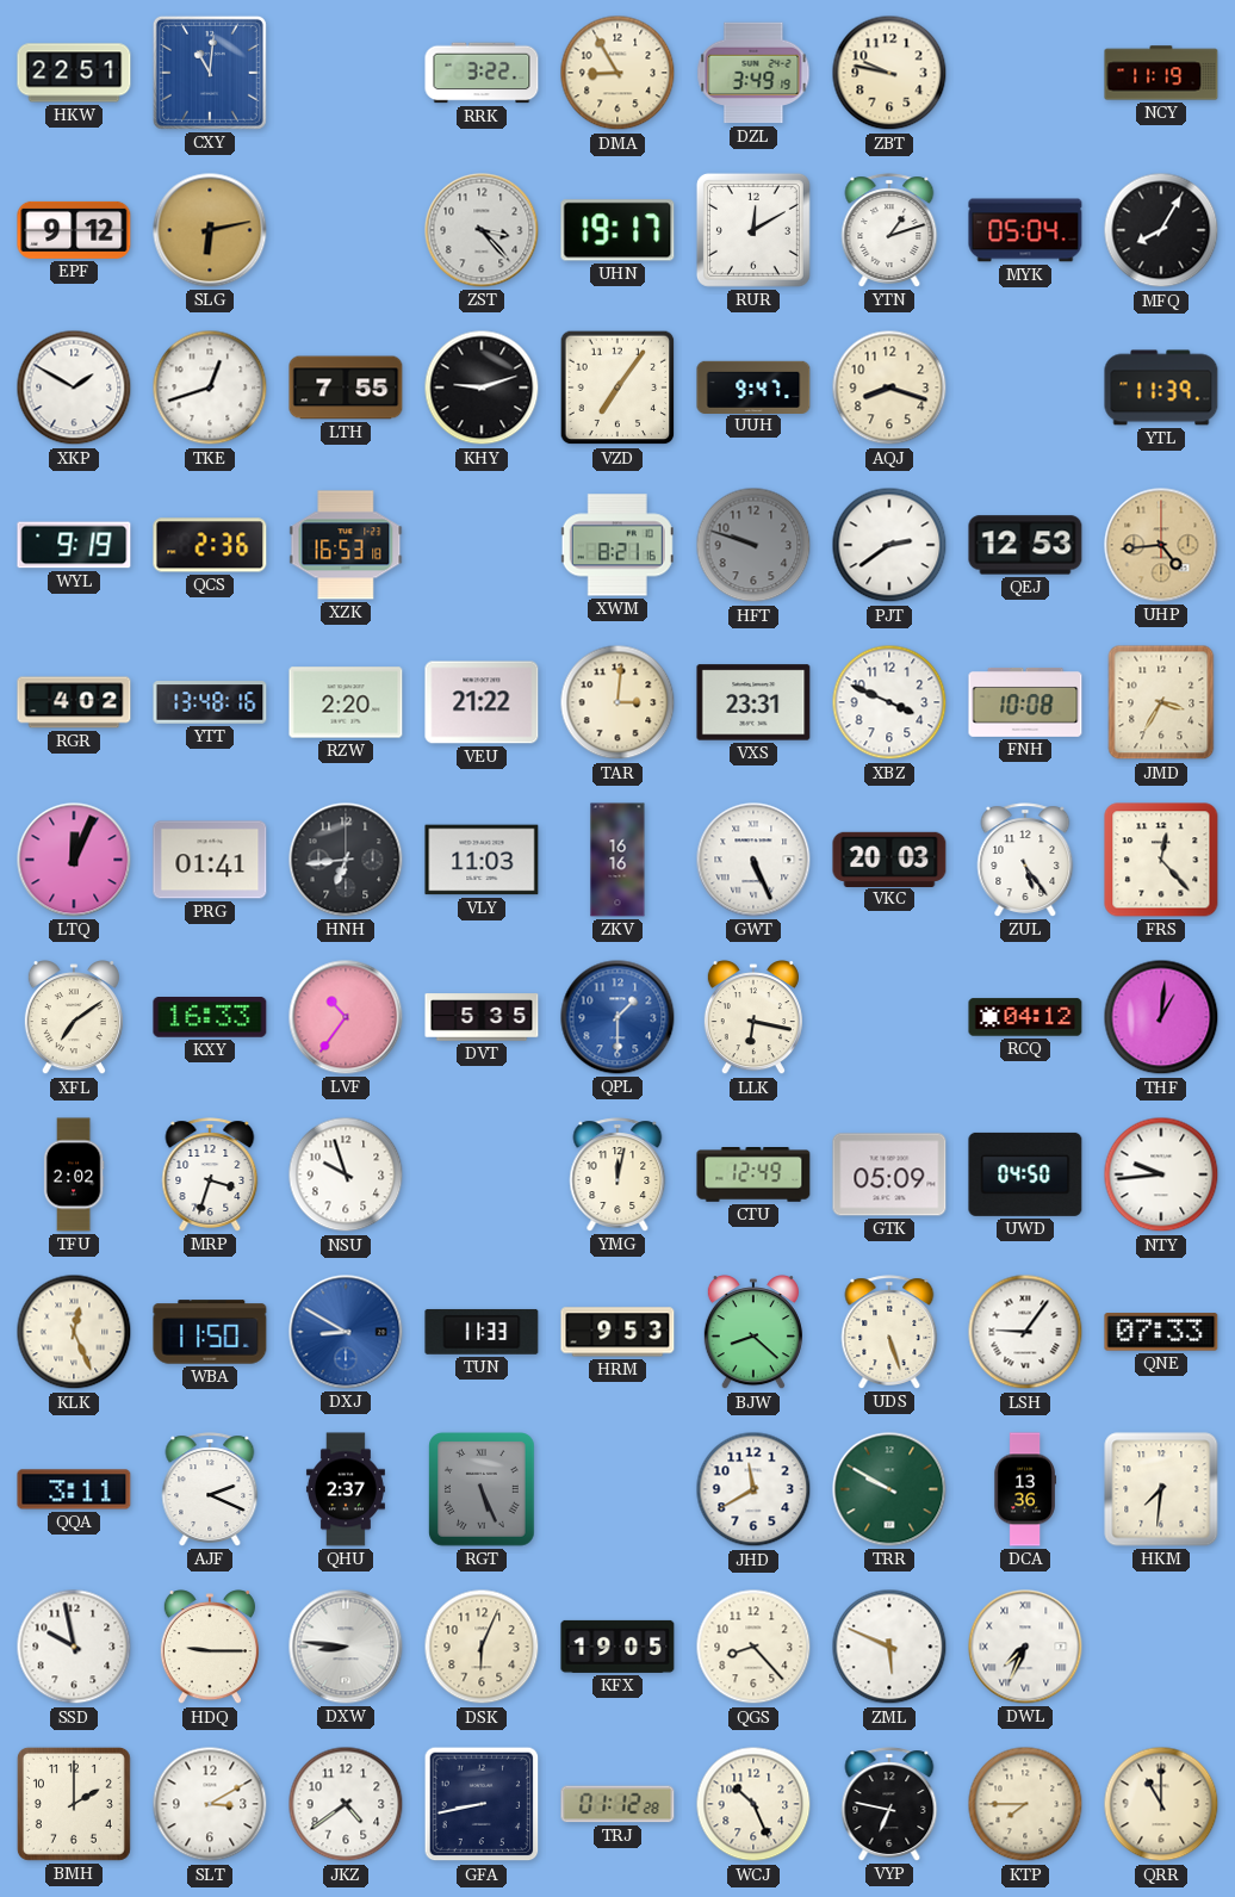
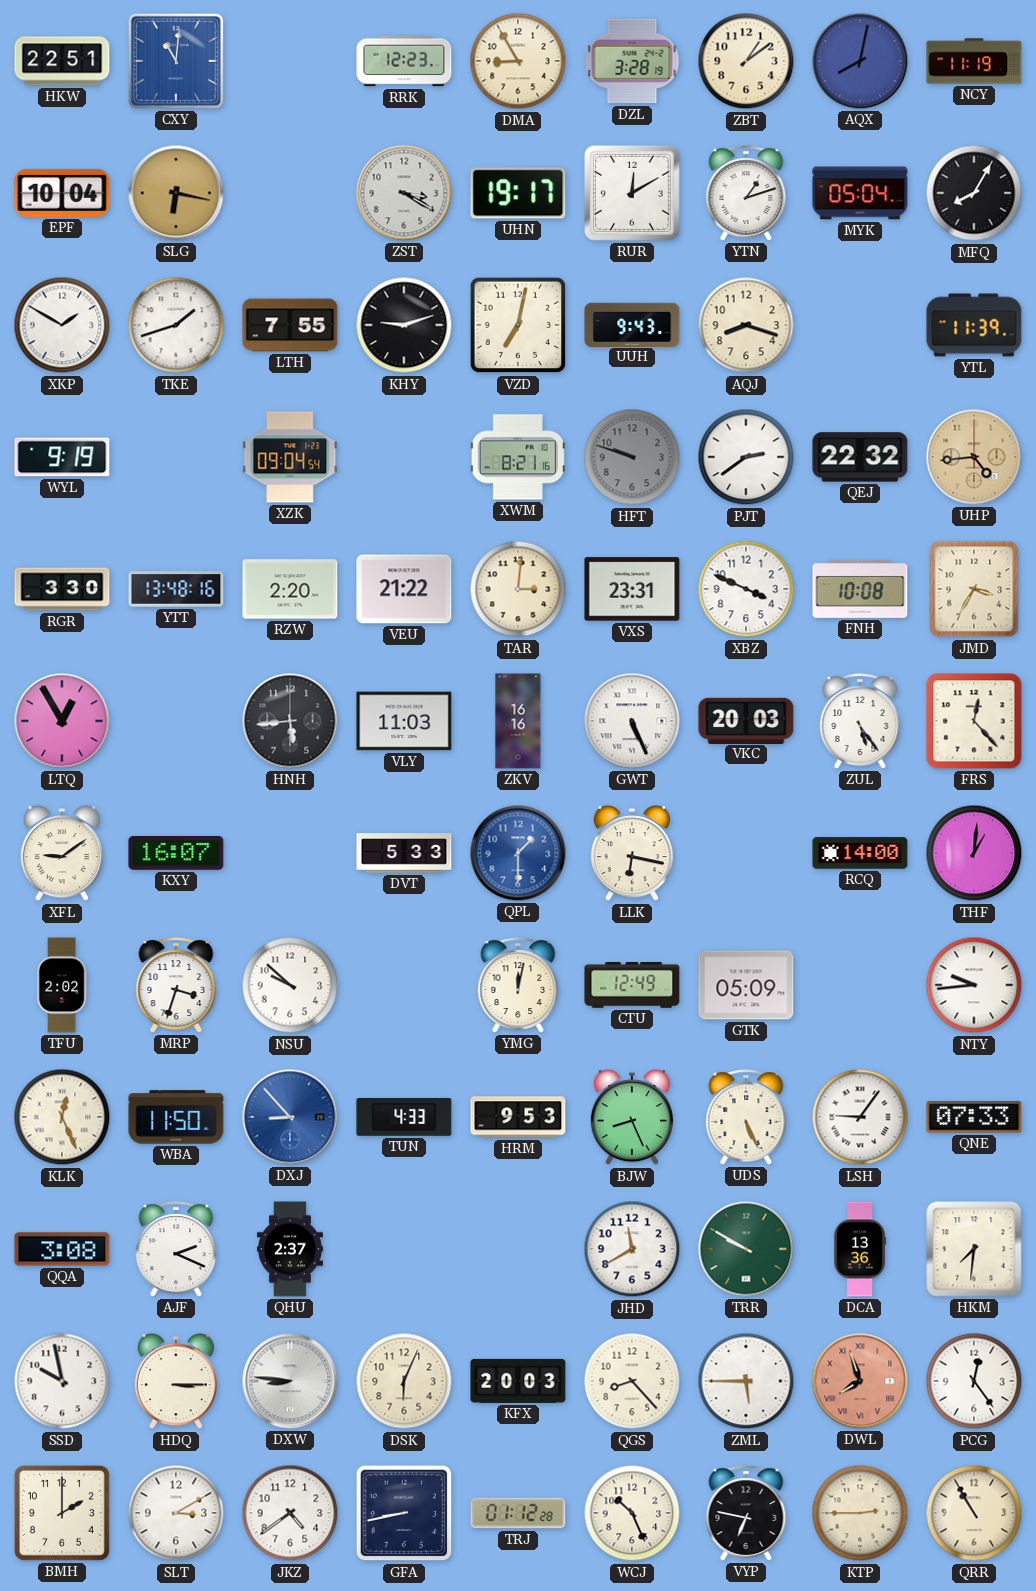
RRK: 3:22 -> 12:23 (404, 61)
DZL: 3:49 -> 3:28 (632, 61)
ZBT: 9:47 -> 1:09 (746, 61)
AQX: none -> 8:02 (860, 61)
EPF: 9:12 -> 10:04 (62, 193)
SLG: 6:13 -> 6:17 (176, 193)
ZST: 3:23 -> 3:20 (404, 193)
TKE: 12:42 -> 1:42 (176, 325)
VZD: 7:06 -> 7:02 (518, 325)
UUH: 9:47 -> 9:43 (632, 324)
QCS: 2:36 -> none (210, 545)
XZK: 16:53 -> 09:04 (290, 457)
QEJ: 12:53 -> 22:32 (860, 457)
RGR: 4:02 -> 3:30 (62, 589)
LTQ: 12:04 -> 12:55 (62, 721)
PRG: 01:41 -> none (210, 860)
HNH: 6:44 -> 5:44 (290, 721)
XFL: 7:09 -> 9:09 (62, 854)
KXY: 16:33 -> 16:07 (176, 854)
LVF: 10:36 -> none (346, 1017)
DVT: 5:35 -> 5:33 (404, 853)
RCQ: 04:12 -> 14:00 (860, 853)
NSU: 9:57 -> 9:52 (290, 985)
UWD: 04:50 -> none (1025, 1174)
DXJ: 8:50 -> 8:53 (290, 1117)
TUN: 11:33 -> 4:33 (404, 1117)
BJW: 8:22 -> 8:26 (632, 1118)
UDS: 5:27 -> 5:26 (746, 1117)
QQA: 3:11 -> 3:08 (62, 1249)
RGT: 5:26 -> none (482, 1489)
HDQ: 9:15 -> 3:15 (176, 1382)
KFX: 19:05 -> 20:03 (518, 1381)
ZML: 5:49 -> 5:45 (746, 1381)
DWL: 7:34 -> 7:57 (860, 1381)
DWL dial: white -> salmon (860, 1381)
PCG: none -> 12:24 (974, 1381)
KTP: 7:45 -> 2:45 (860, 1513)
QRR: 11:00 -> 10:55 (974, 1513)
